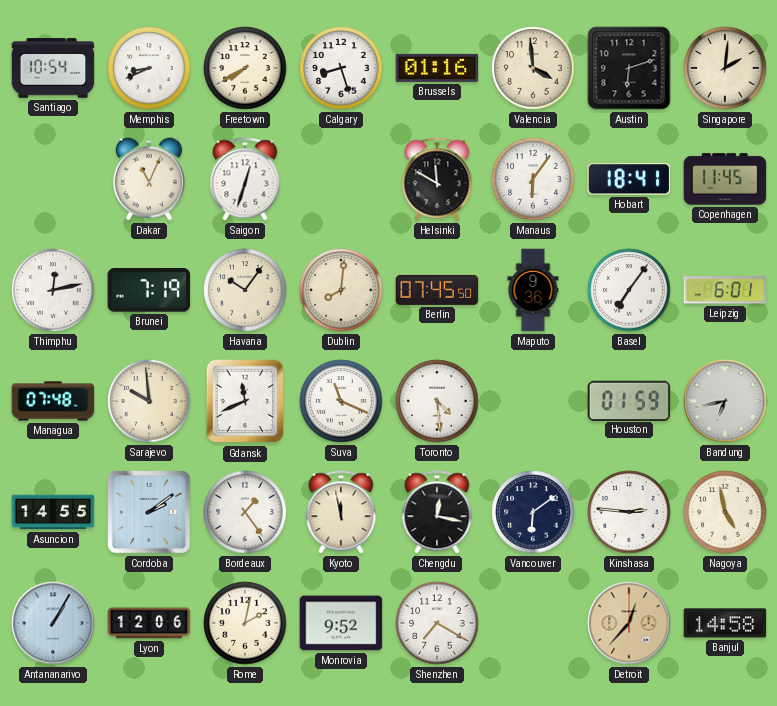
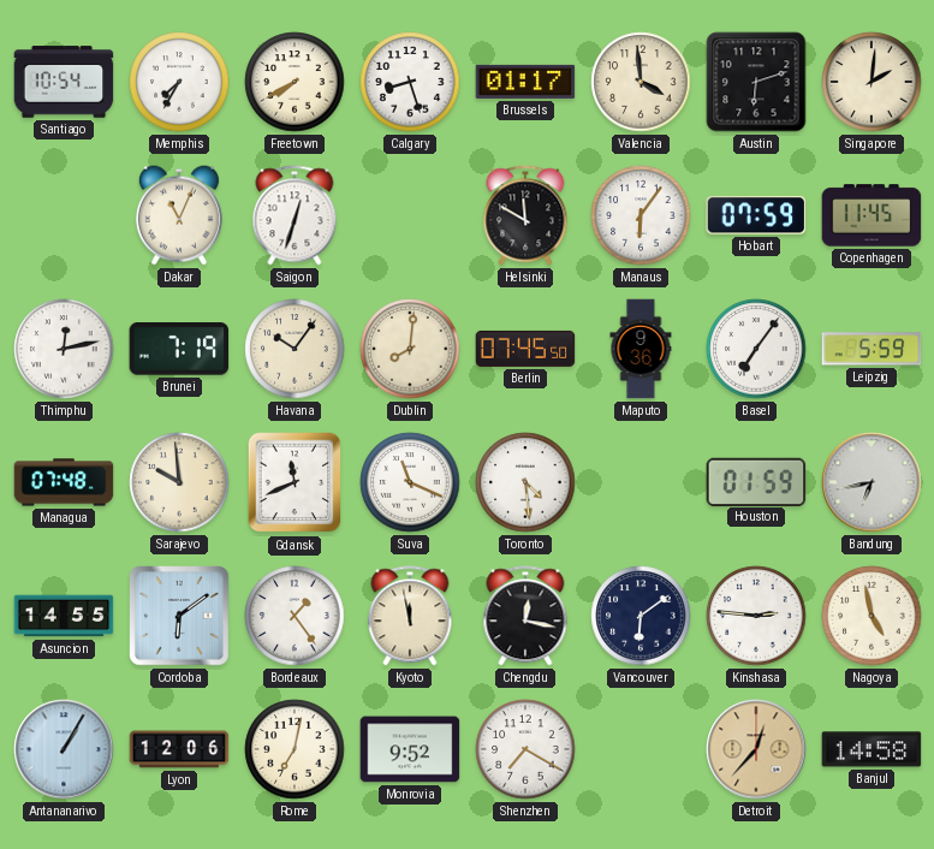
Memphis: 8:41 -> 7:35 (179, 82)
Brussels: 01:16 -> 01:17 (525, 82)
Hobart: 18:41 -> 07:59 (756, 215)
Leipzig: 6:01 -> 5:59 (871, 349)
Cordoba: 2:09 -> 6:09 (179, 616)
Rome: 2:02 -> 7:02 (295, 749)
